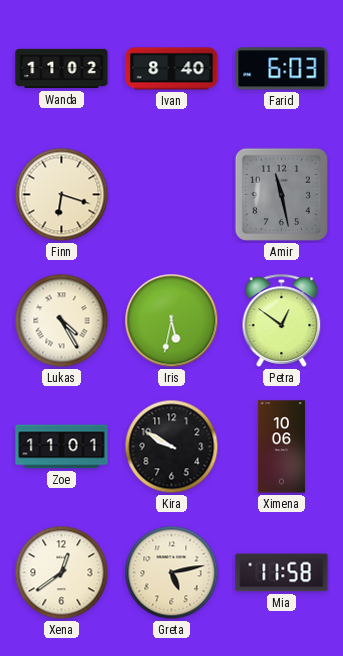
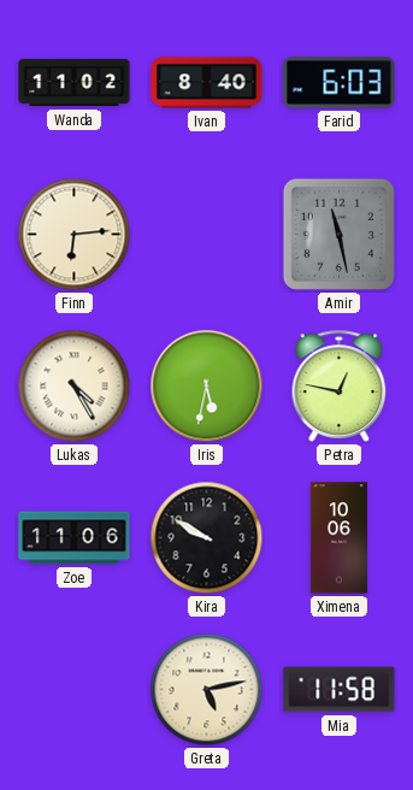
Finn: 6:18 -> 6:14 (75, 235)
Petra: 12:51 -> 12:47 (340, 385)
Zoe: 11:01 -> 11:06 (75, 538)
Xena: 12:39 -> none (62, 573)
